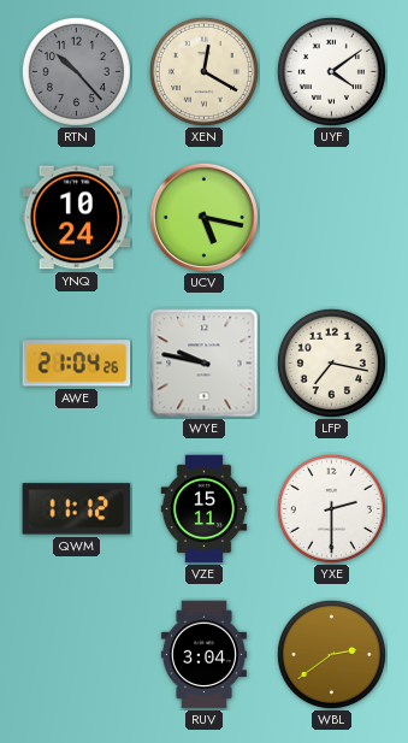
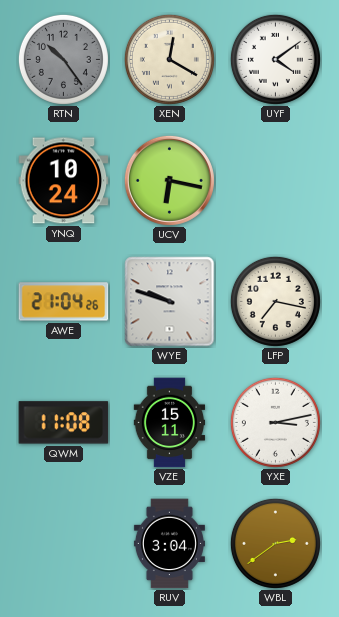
RTN: 10:23 -> 10:24 (63, 59)
UCV: 5:17 -> 6:17 (169, 180)
WYE: 9:47 -> 9:48 (170, 302)
QWM: 11:12 -> 11:08 (64, 423)
YXE: 2:30 -> 3:13 (275, 422)
